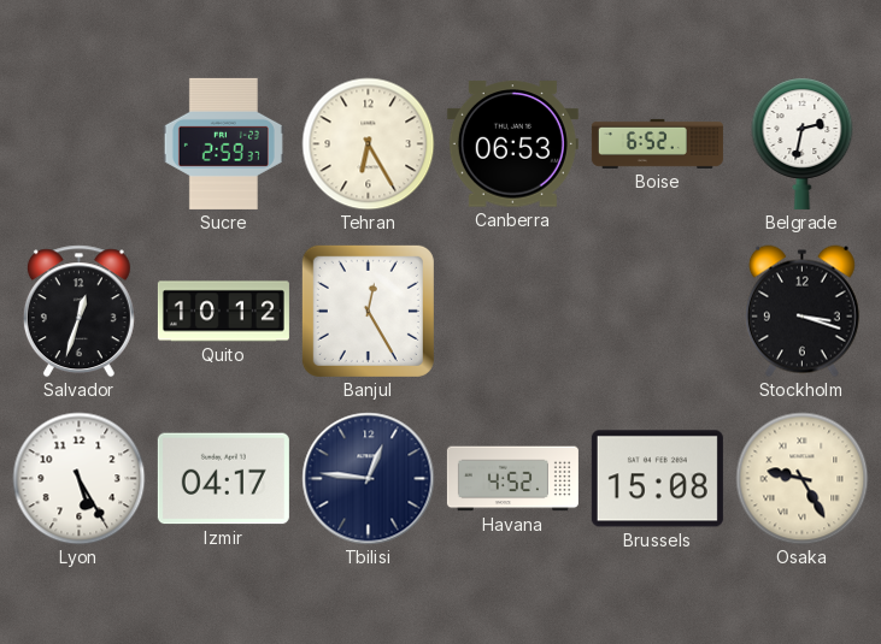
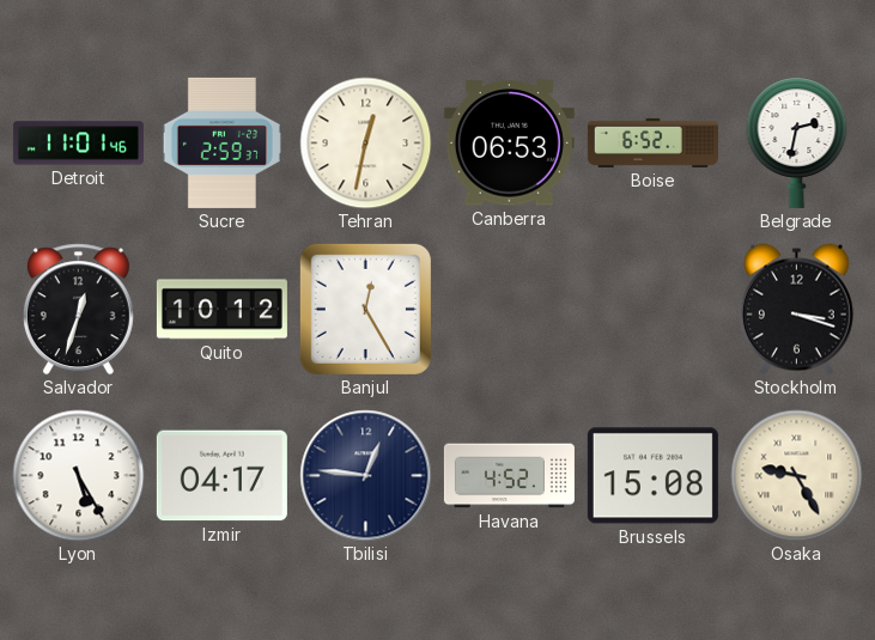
Detroit: none -> 11:01 (78, 144)
Tehran: 6:25 -> 12:32 (366, 144)
